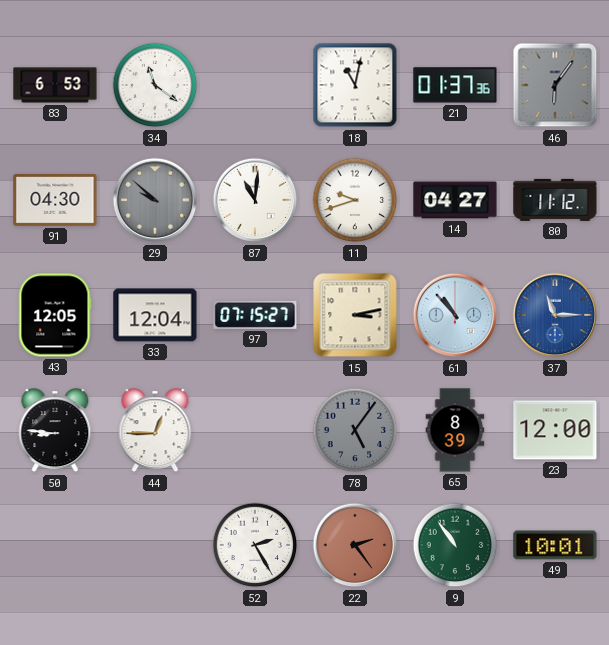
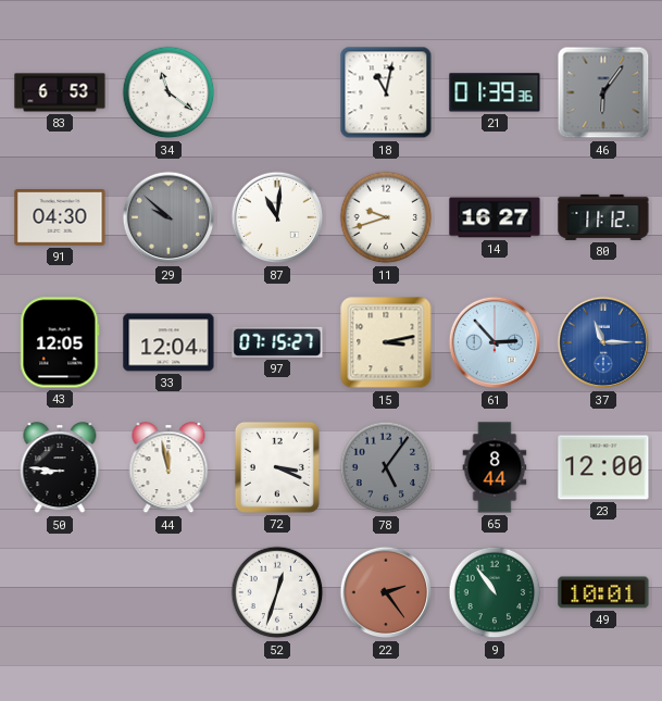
21: 01:37 -> 01:39 (495, 92)
14: 04:27 -> 16:27 (495, 217)
61: 10:53 -> 2:53 (495, 342)
44: 12:45 -> 11:58 (168, 468)
72: none -> 3:19 (277, 467)
65: 8:39 -> 8:44 (495, 467)
52: 2:25 -> 12:33 (277, 592)
